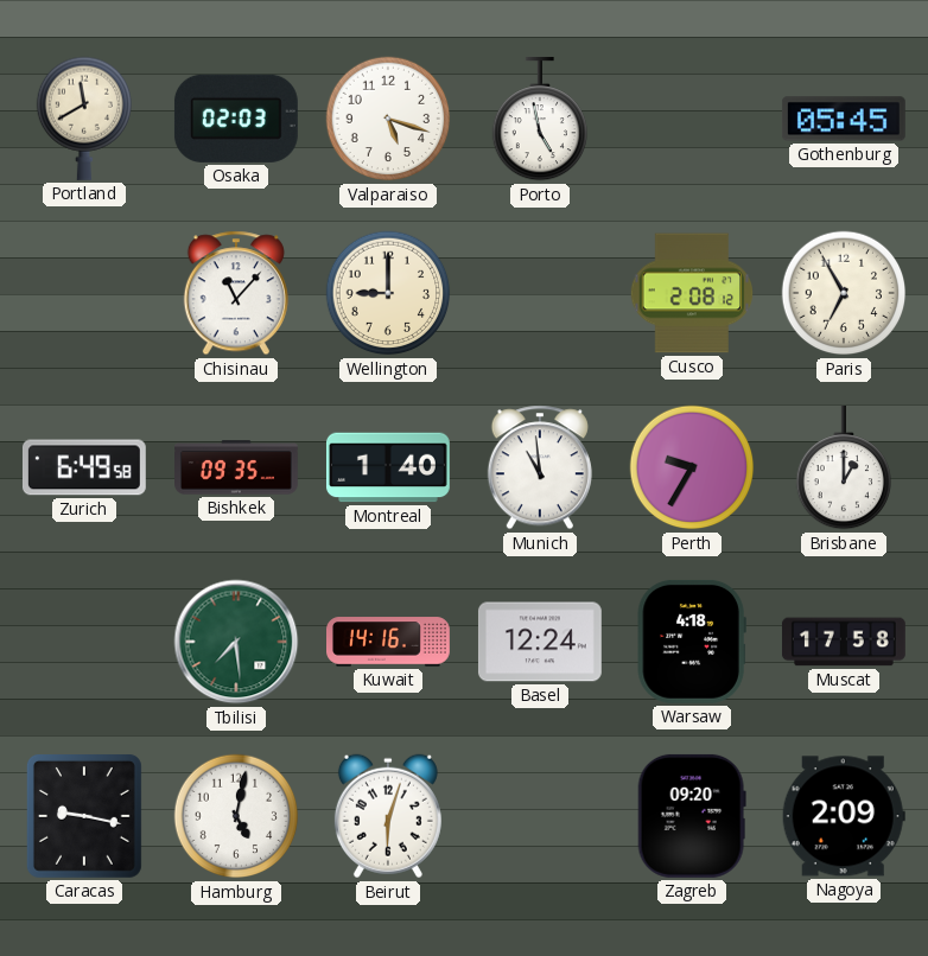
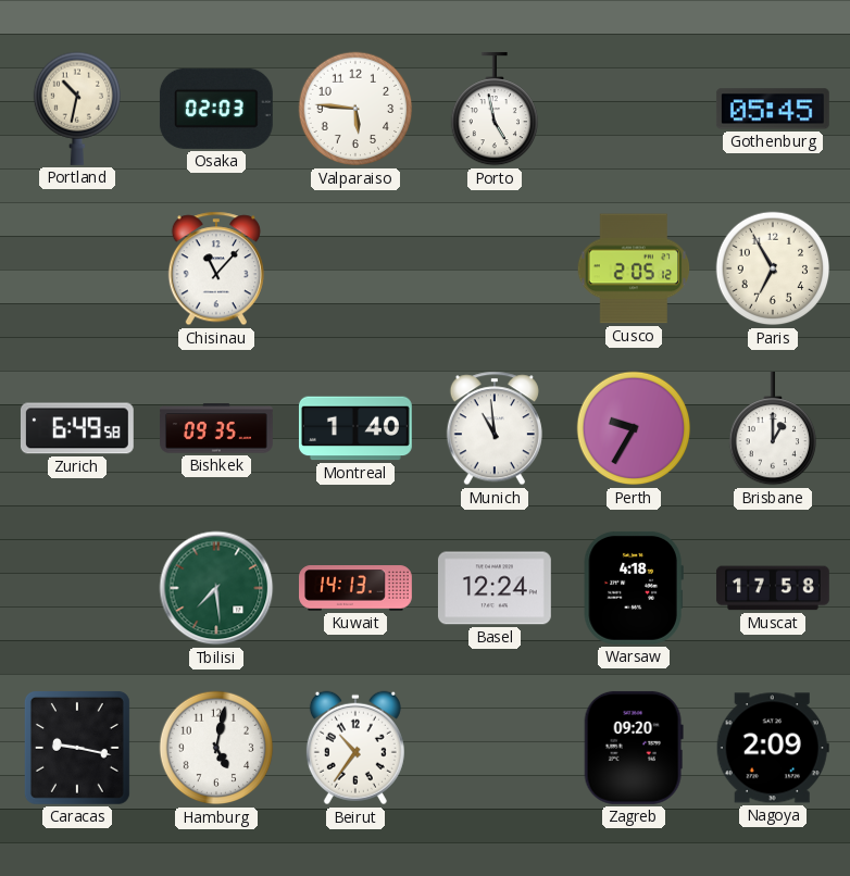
Portland: 11:40 -> 10:32 (76, 109)
Valparaiso: 5:18 -> 5:46 (355, 109)
Wellington: 9:00 -> none (388, 293)
Cusco: 2:08 -> 2:05 (634, 268)
Kuwait: 14:16 -> 14:13 (357, 588)
Beirut: 6:03 -> 10:36 (355, 748)
